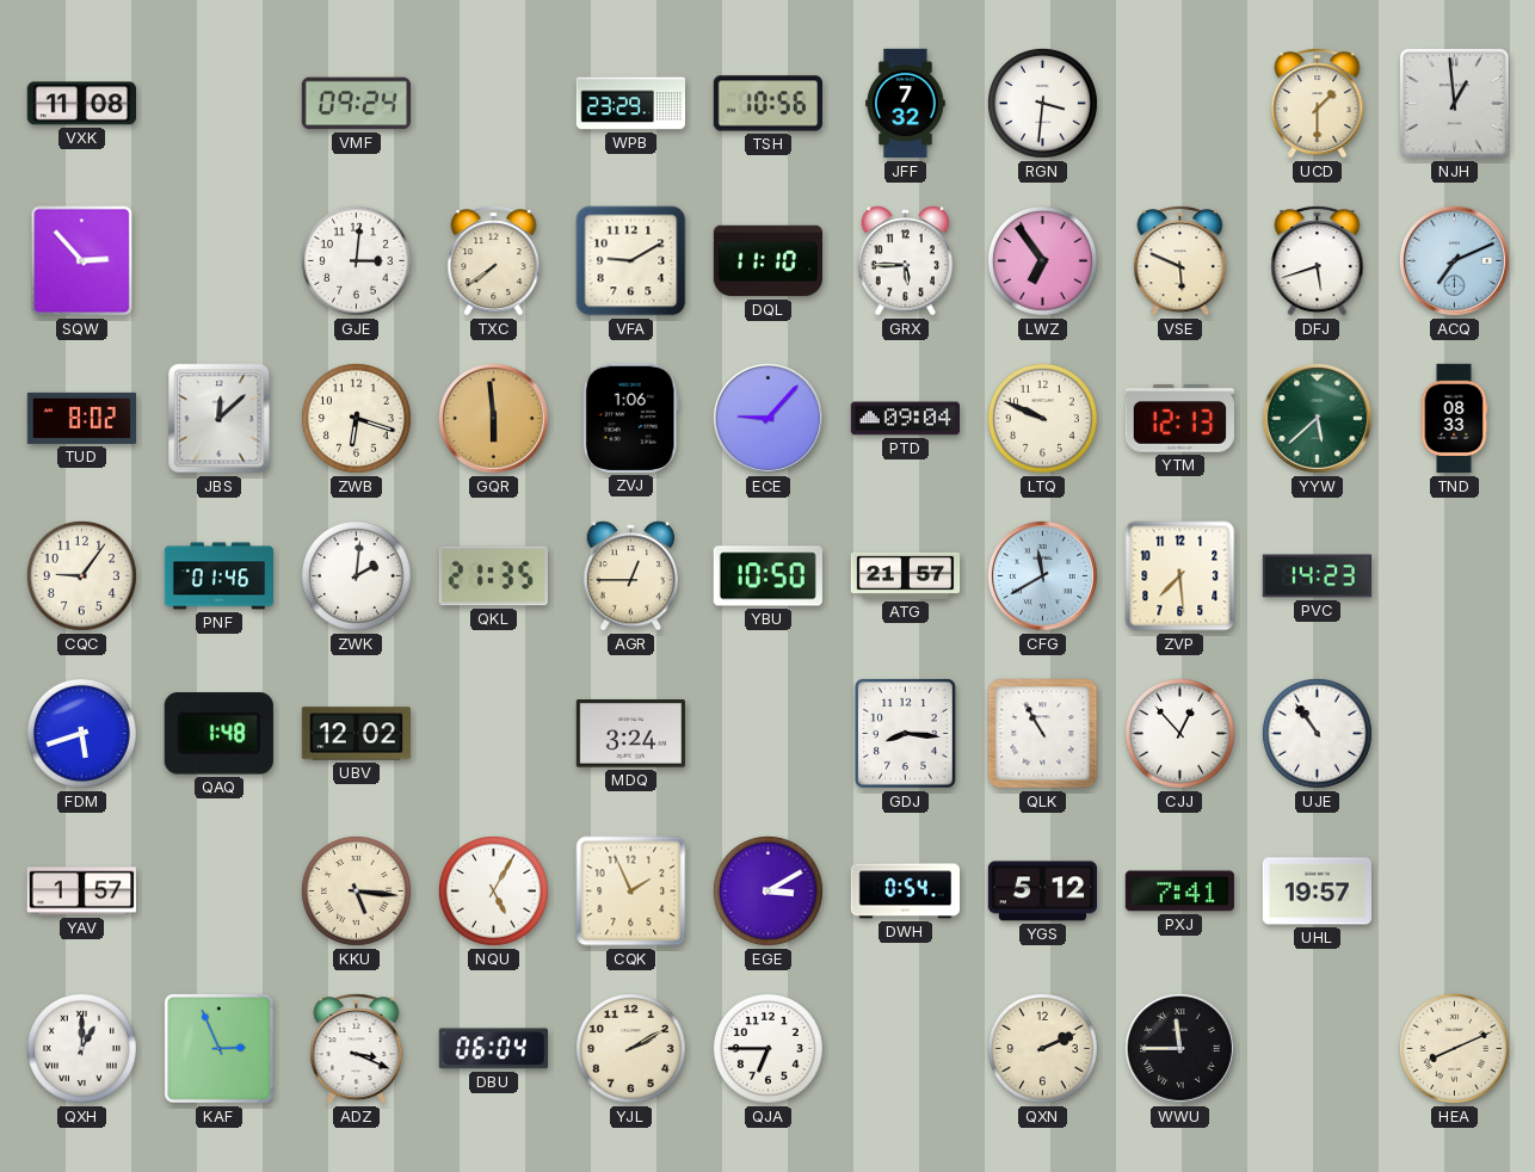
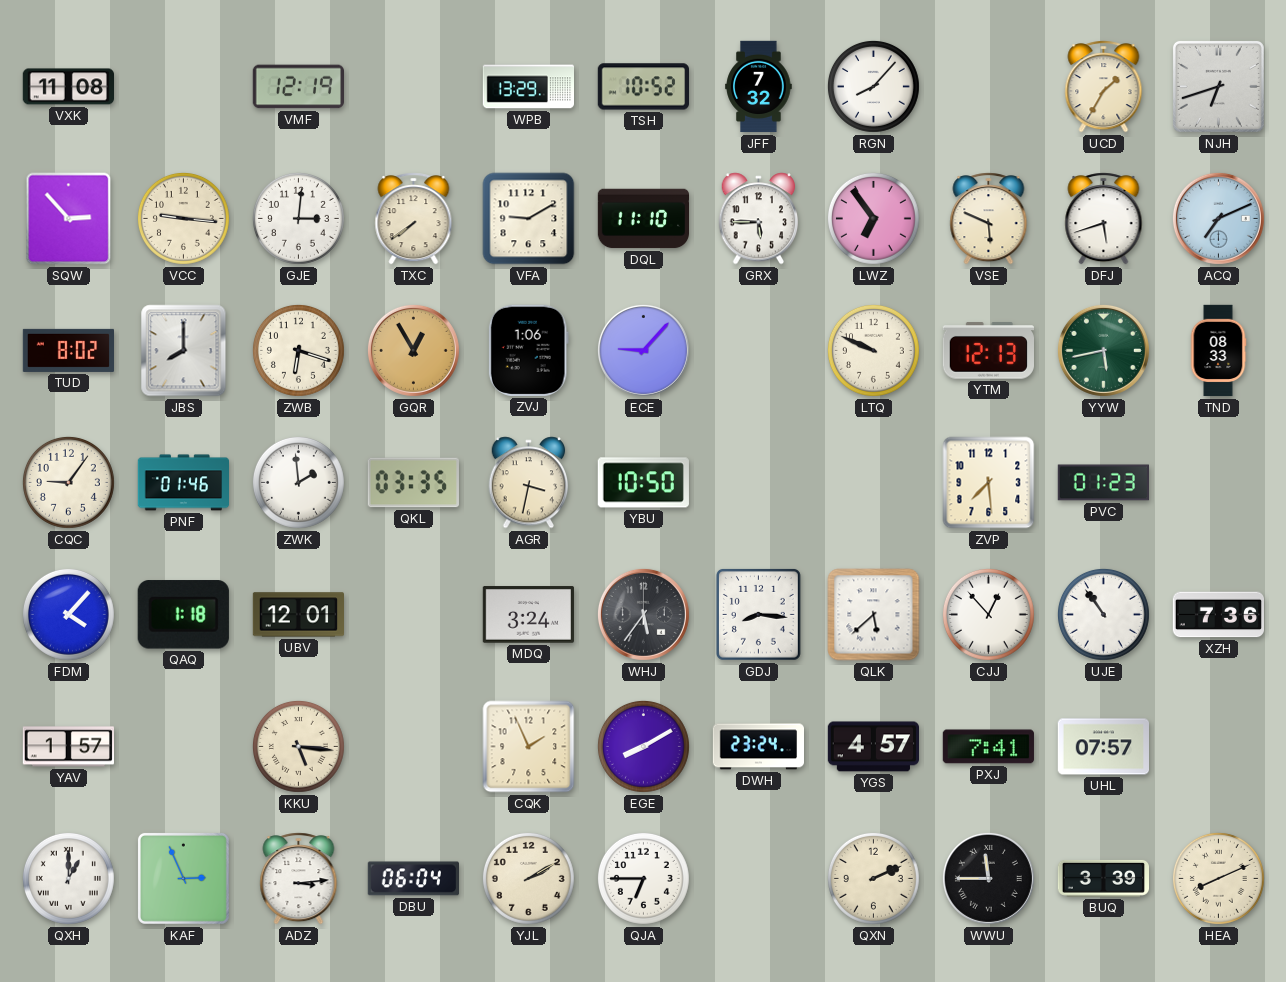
VMF: 09:24 -> 12:19 (298, 87)
WPB: 23:29 -> 13:29 (528, 87)
TSH: 10:56 -> 10:52 (643, 87)
RGN: 3:31 -> 8:07 (873, 86)
UCD: 1:30 -> 1:35 (1104, 87)
NJH: 12:59 -> 6:42 (1218, 86)
VCC: none -> 9:16 (183, 218)
JBS: 12:08 -> 8:00 (184, 351)
GQR: 5:59 -> 12:55 (413, 350)
PTD: 09:04 -> none (905, 419)
YYW: 5:38 -> 5:43 (1103, 350)
ZWK: 2:01 -> 1:59 (298, 482)
QKL: 21:35 -> 03:35 (413, 483)
AGR: 12:45 -> 3:32 (529, 483)
ATG: 21:57 -> none (906, 575)
CFG: 11:40 -> none (1042, 575)
PVC: 14:23 -> 01:23 (1103, 483)
FDM: 5:42 -> 4:07 (68, 614)
QAQ: 1:48 -> 1:18 (183, 615)
UBV: 12:02 -> 12:01 (299, 615)
WHJ: none -> 5:36 (643, 614)
QLK: 10:55 -> 5:38 (874, 615)
XZH: none -> 7:36 (1218, 615)
NQU: 5:05 -> none (493, 890)
EGE: 3:10 -> 8:10 (643, 746)
DWH: 0:54 -> 23:24 (759, 747)
YGS: 5:12 -> 4:57 (873, 747)
UHL: 19:57 -> 07:57 (1103, 747)
ADZ: 3:19 -> 3:14 (299, 879)
BUQ: none -> 3:39 (1103, 878)
